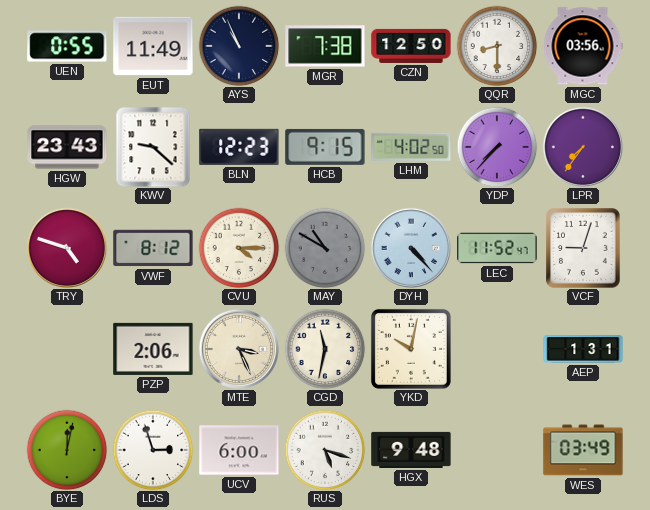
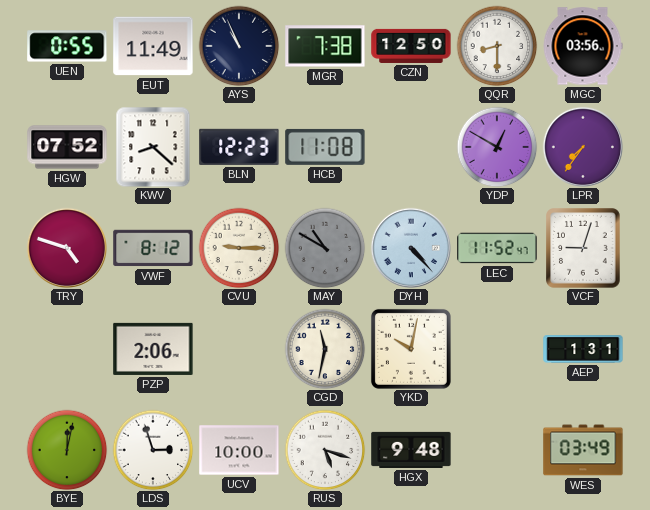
HGW: 23:43 -> 07:52 (67, 147)
KWV: 9:22 -> 8:22 (153, 147)
HCB: 9:15 -> 11:08 (325, 147)
LHM: 4:02 -> none (411, 147)
YDP: 7:37 -> 12:50 (497, 147)
CVU: 4:15 -> 9:15 (239, 248)
MTE: 3:26 -> none (239, 349)
UCV: 6:00 -> 10:00 (239, 450)
